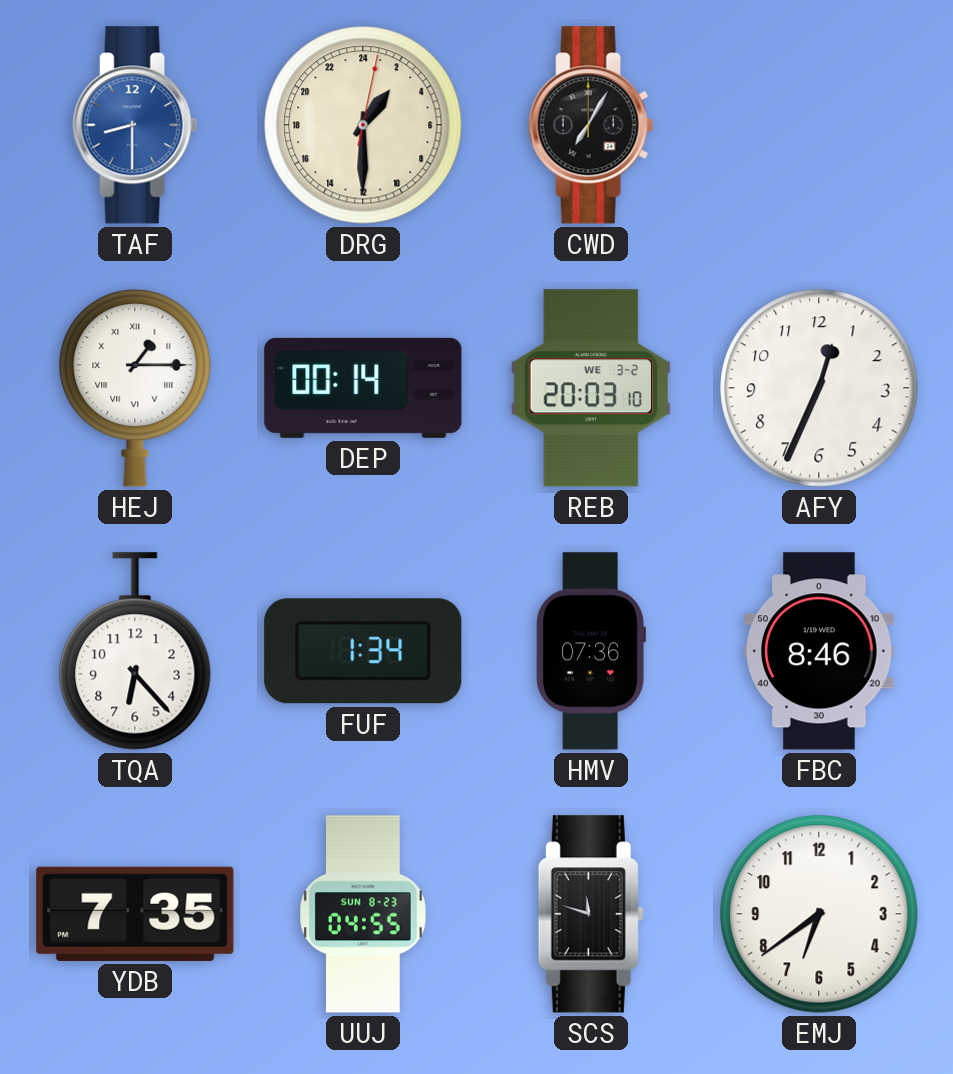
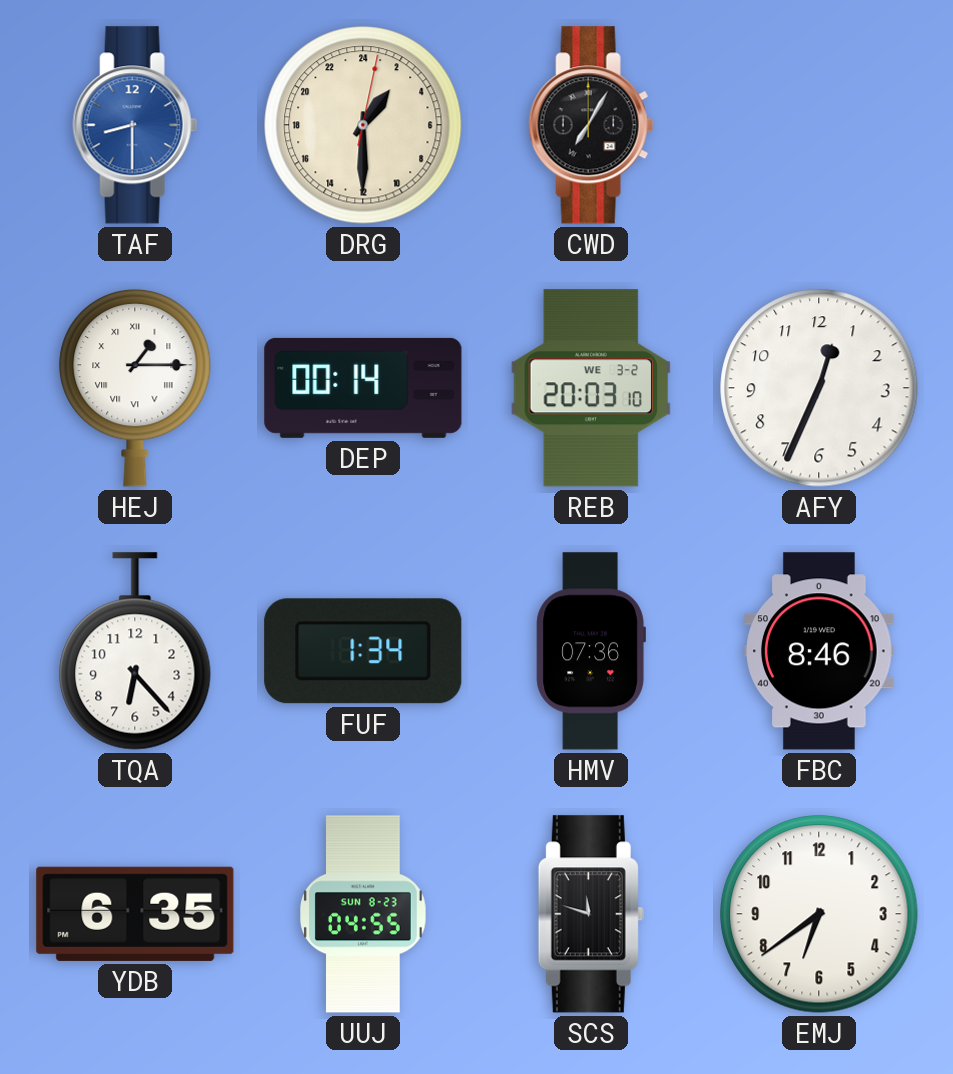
YDB: 7:35 -> 6:35 (135, 914)
